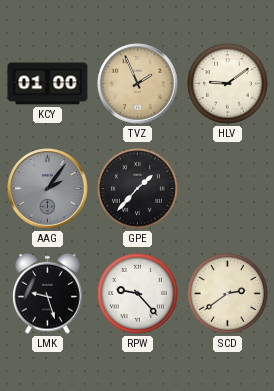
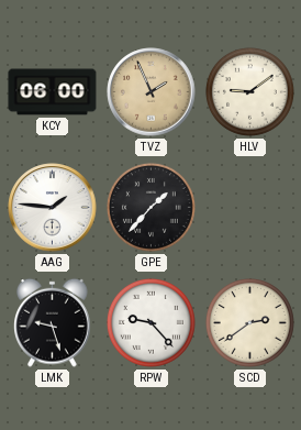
KCY: 01:00 -> 06:00 (53, 92)
AAG: 2:06 -> 1:46 (53, 208)
AAG dial: grey -> white (53, 208)
